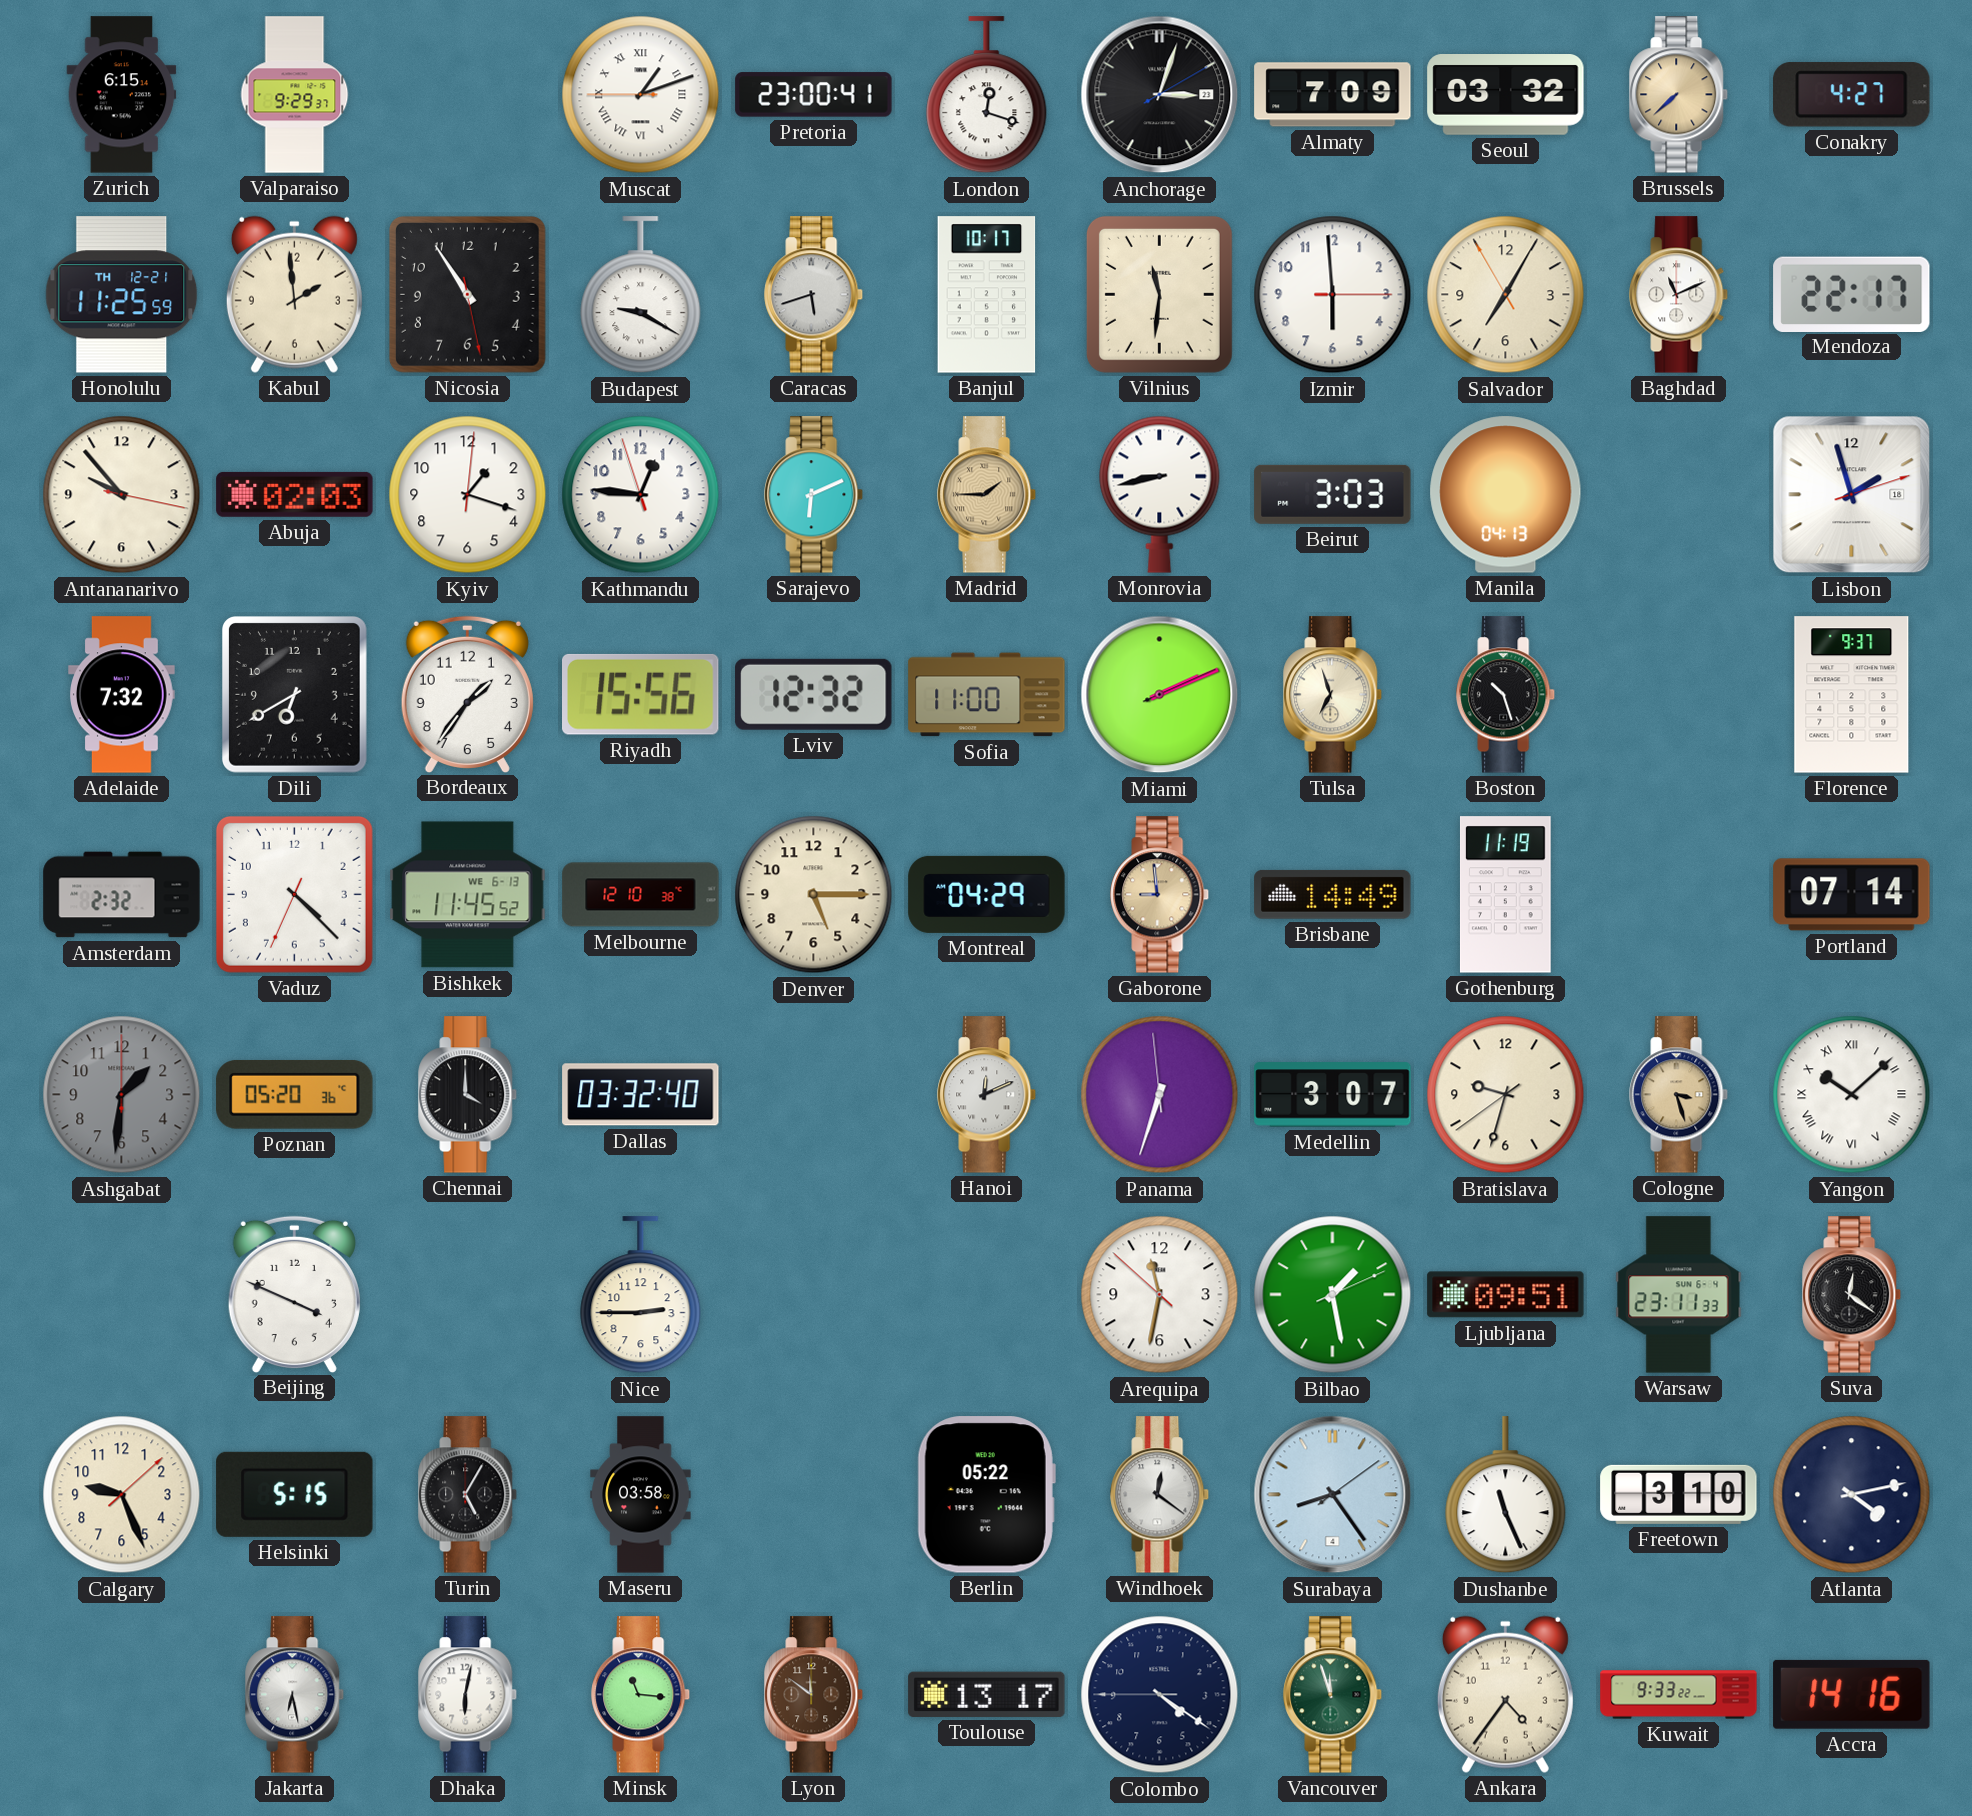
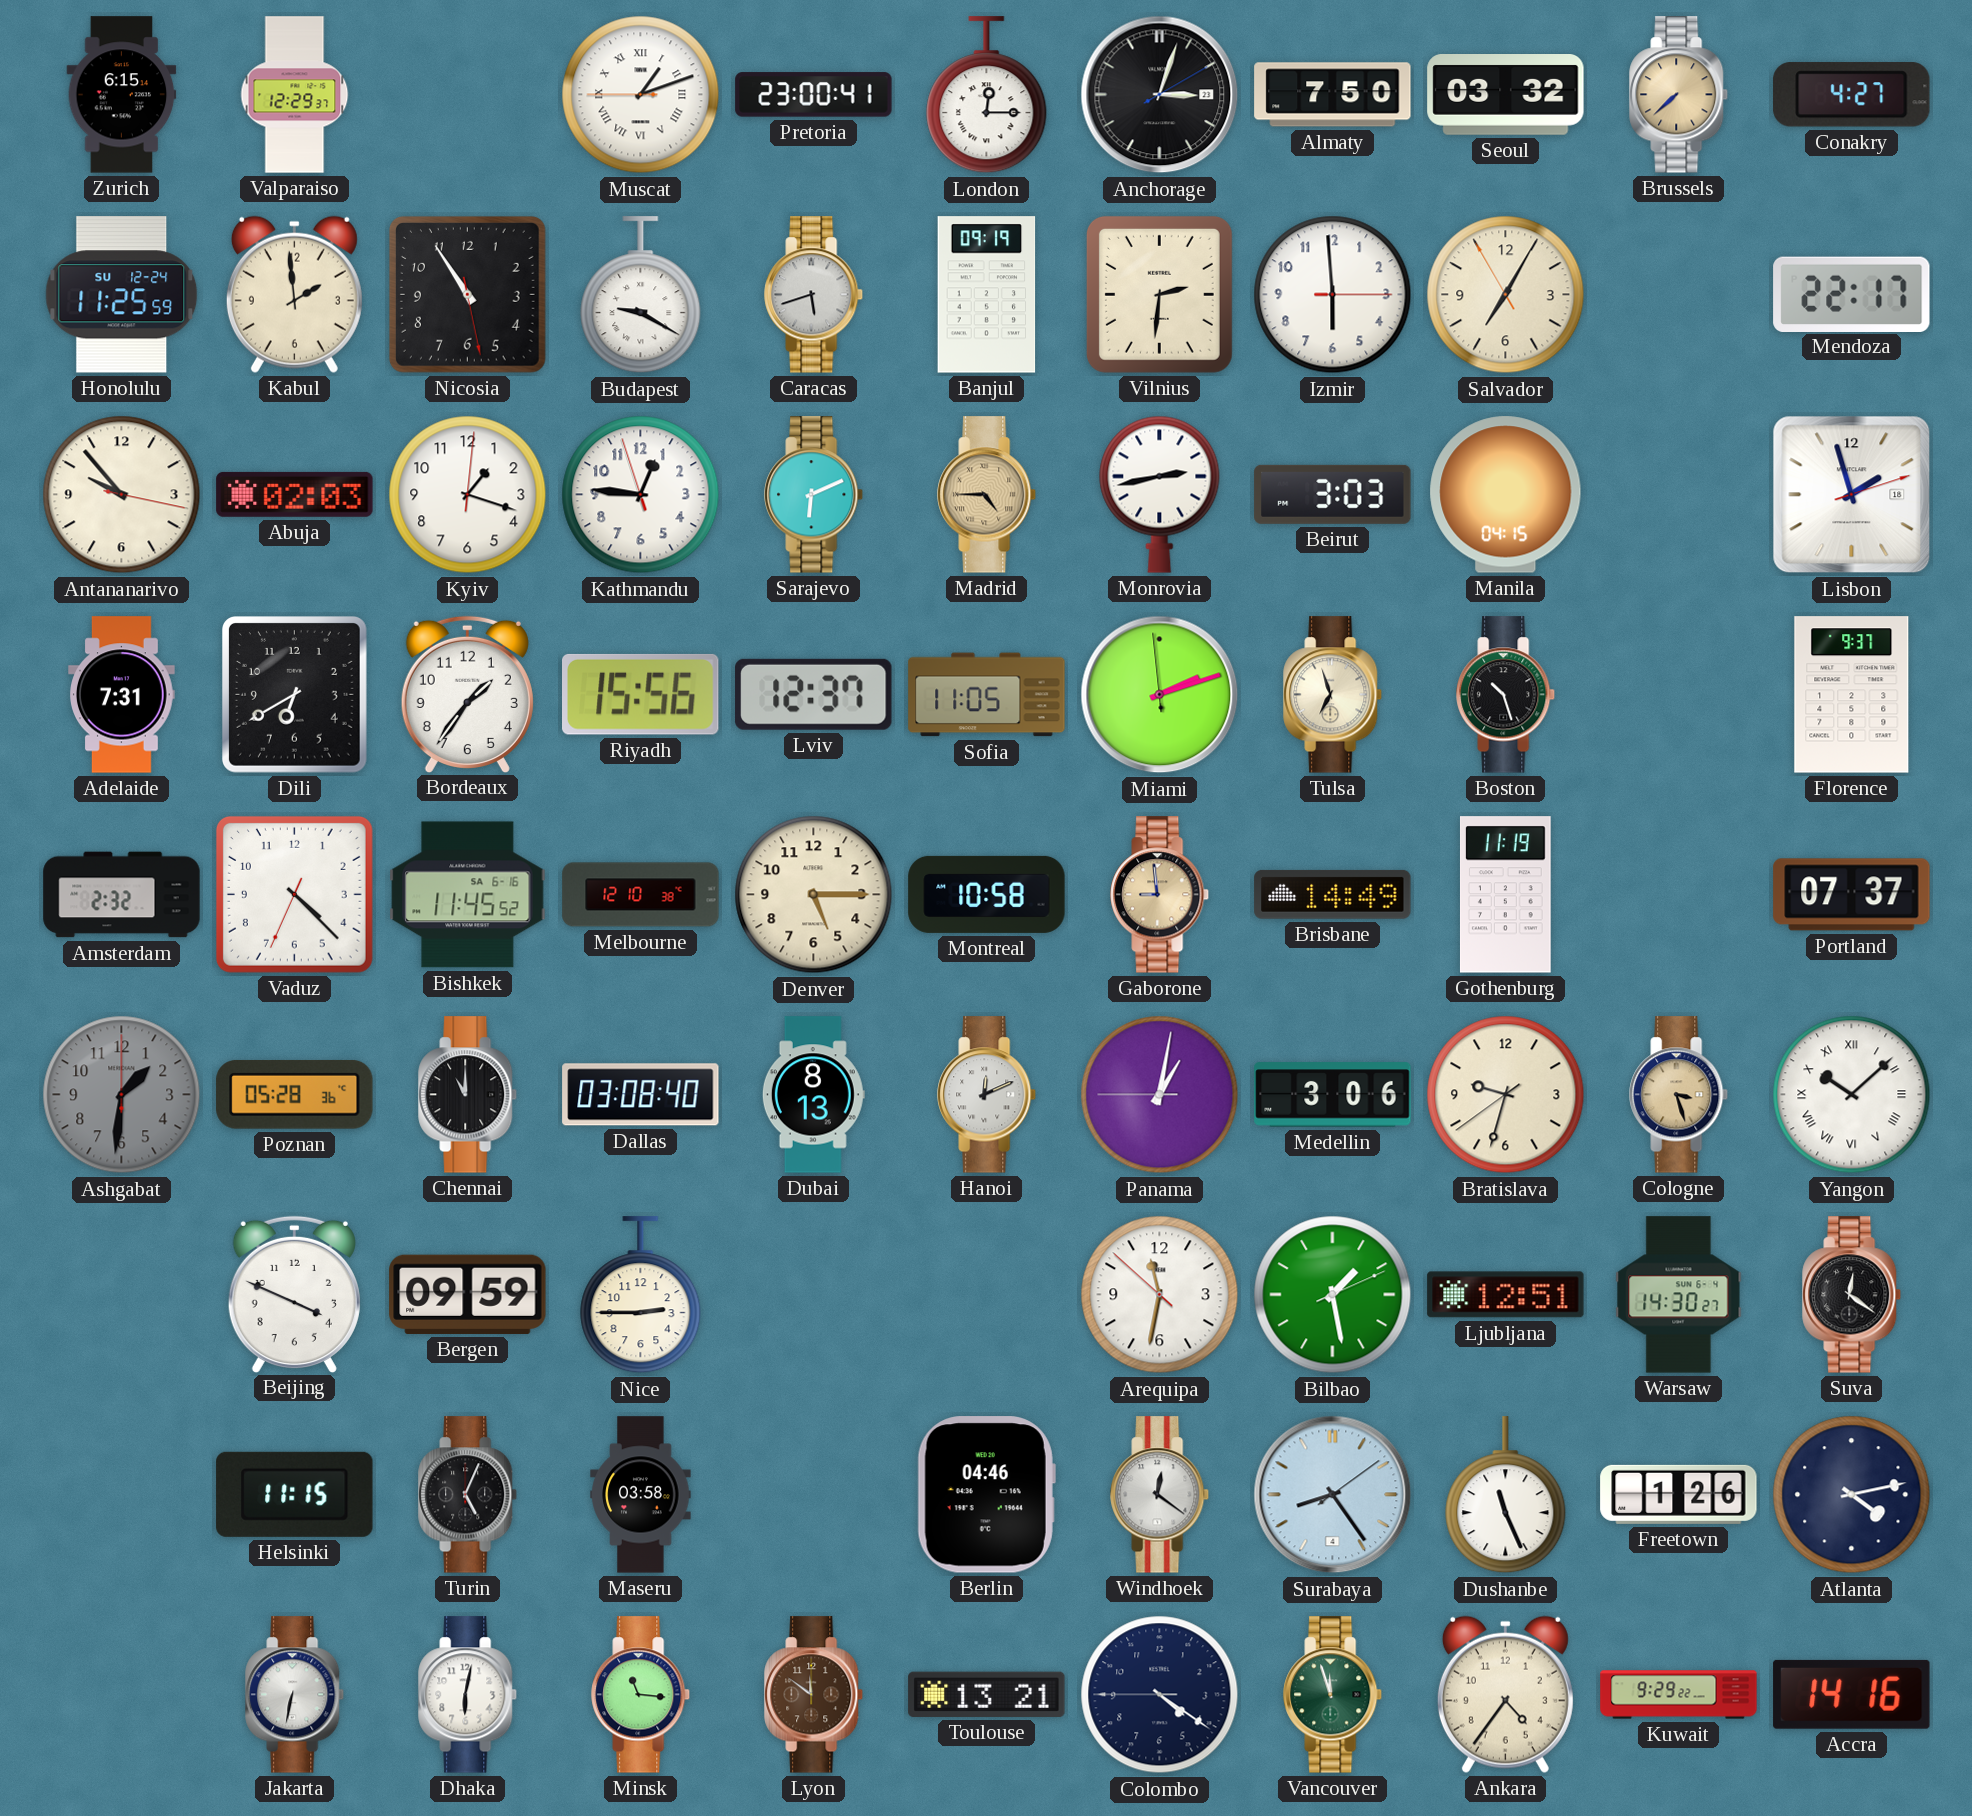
Valparaiso: 9:29 -> 12:29 (295, 95)
London: 12:18 -> 12:15 (987, 95)
Almaty: 7:09 -> 7:50 (1333, 95)
Honolulu date: TH 12-21 -> SU 12-24 (122, 295)
Banjul: 10:17 -> 09:19 (987, 295)
Vilnius: 11:31 -> 2:31 (1159, 294)
Baghdad: 11:11 -> none (1679, 295)
Madrid: 1:45 -> 4:45 (987, 495)
Monrovia: 8:43 -> 2:43 (1160, 494)
Manila: 04:13 -> 04:15 (1506, 495)
Adelaide: 7:32 -> 7:31 (122, 695)
Lviv: 12:32 -> 12:37 (814, 694)
Sofia: 11:00 -> 11:05 (987, 695)
Miami: 2:11:11 -> 2:11:59 (1160, 695)
Bishkek date: WE 6-13 -> SA 6-16 (468, 895)
Montreal: 04:29 -> 10:58 (987, 894)
Portland: 07:14 -> 07:37 (1852, 895)
Poznan: 05:20 -> 05:28 (295, 1094)
Chennai: 4:00 -> 11:00 (468, 1095)
Dallas: 03:32 -> 03:08 (641, 1095)
Dubai: none -> 8:13 (813, 1095)
Panama: 6:32 -> 1:01 (1160, 1095)
Medellin: 3:07 -> 3:06 (1333, 1095)
Bergen: none -> 09:59 (468, 1294)
Ljubljana: 09:51 -> 12:51 (1506, 1295)
Warsaw: 23:11 -> 14:30 (1679, 1295)
Calgary: 9:26 -> none (122, 1495)
Helsinki: 5:15 -> 11:15 (295, 1494)
Turin: 5:05 -> 5:04 (468, 1495)
Berlin: 05:22 -> 04:46 (986, 1495)
Freetown: 3:10 -> 1:26 (1679, 1494)
Jakarta: 6:28 -> 6:32 (295, 1695)
Toulouse: 13:17 -> 13:21 (987, 1694)
Kuwait: 9:33 -> 9:29 (1679, 1695)
